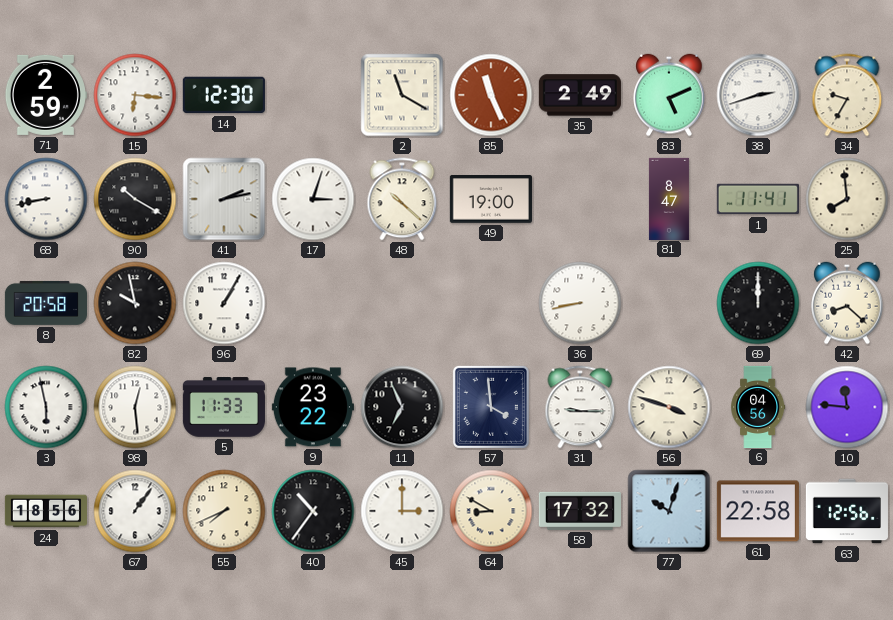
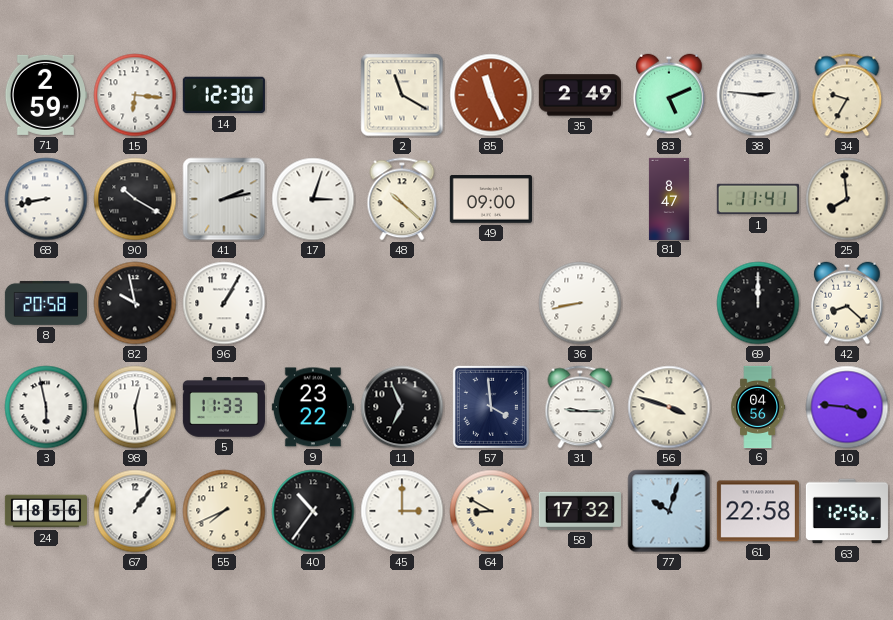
38: 2:42 -> 2:46 (758, 95)
49: 19:00 -> 09:00 (491, 200)
10: 11:46 -> 3:46 (847, 407)
